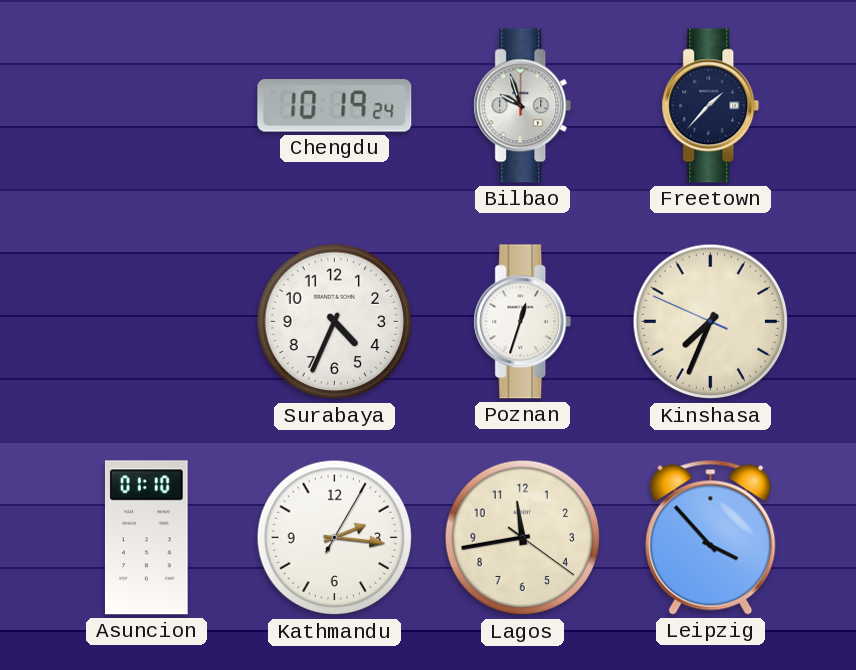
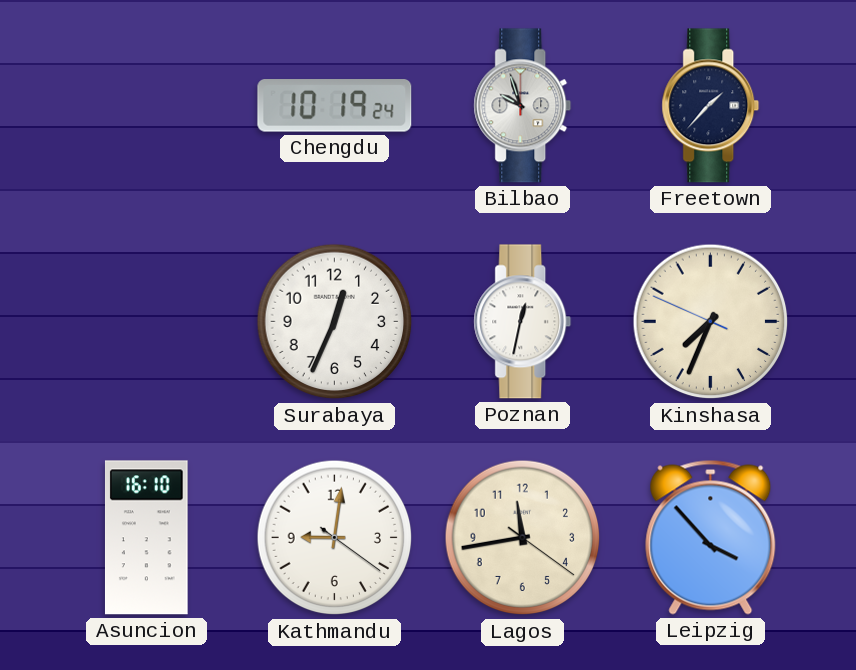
Surabaya: 4:34 -> 12:34 (335, 322)
Poznan: 12:33 -> 12:32 (523, 322)
Asuncion: 01:10 -> 16:10 (146, 538)
Kathmandu: 2:16 -> 9:01 (335, 538)
